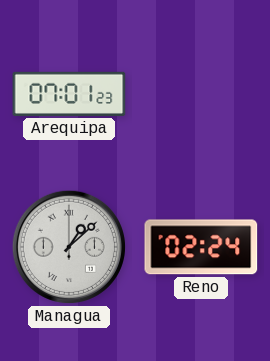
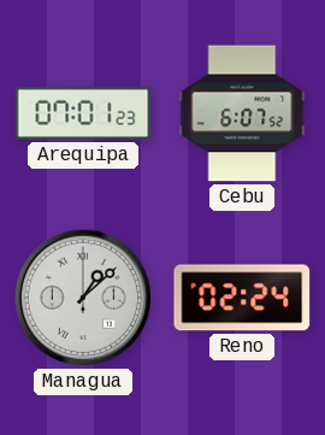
Cebu: none -> 6:07 (242, 113)
